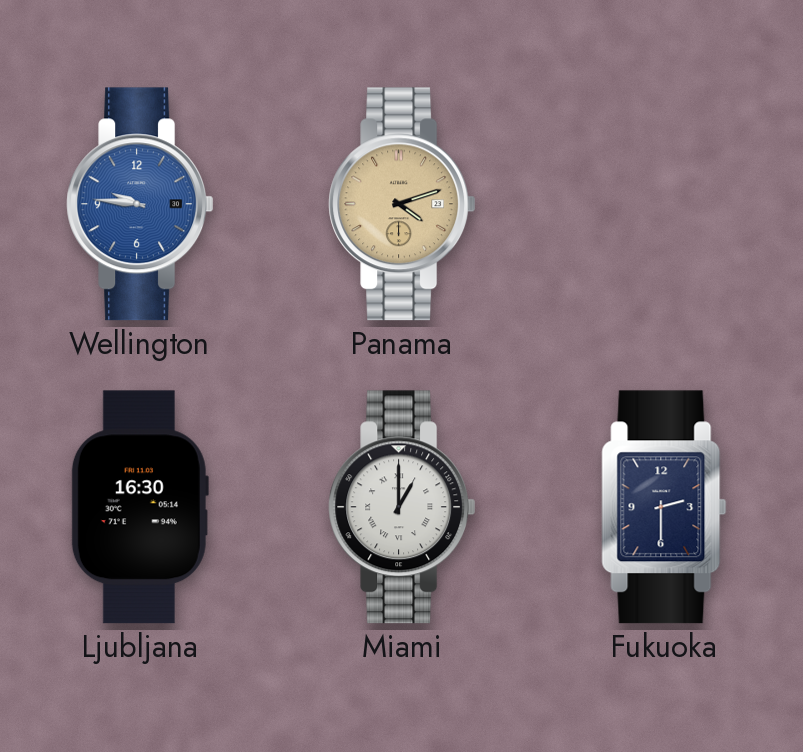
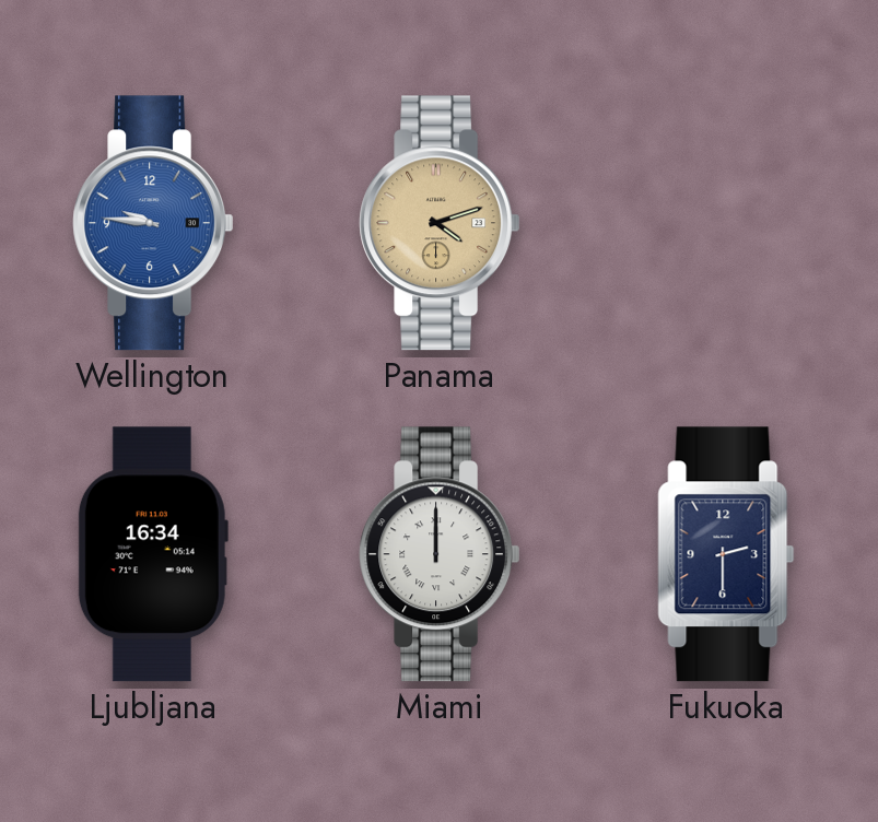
Ljubljana: 16:30 -> 16:34 (153, 554)
Miami: 1:00 -> 12:00 (440, 554)
